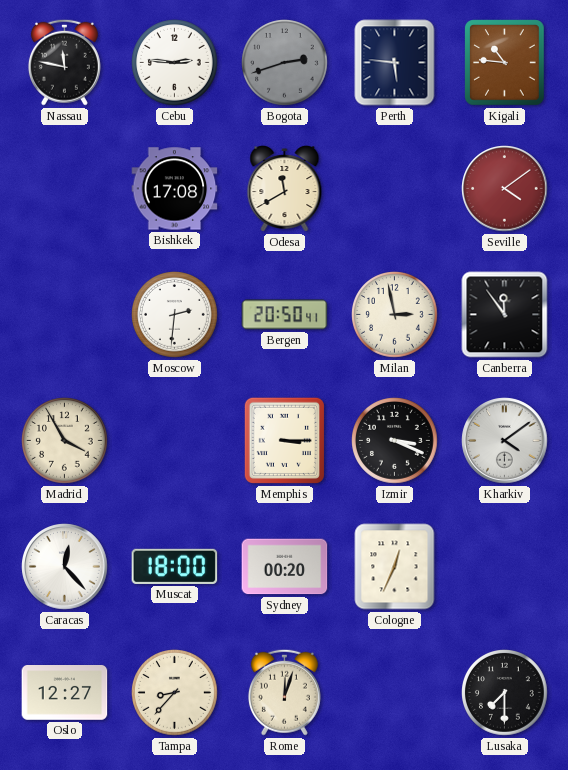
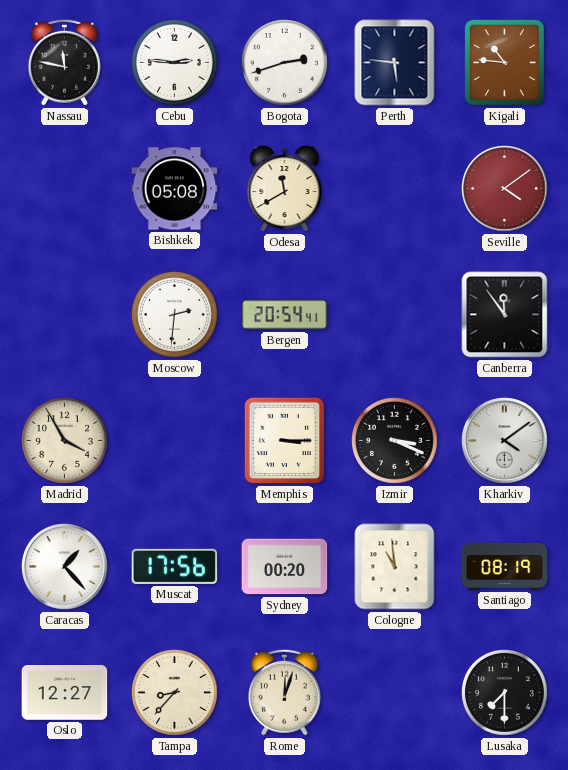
Bogota dial: grey -> white (285, 63)
Bishkek: 17:08 -> 05:08 (175, 189)
Bergen: 20:50 -> 20:54 (285, 315)
Milan: 2:58 -> none (395, 315)
Caracas: 12:23 -> 1:23 (65, 567)
Muscat: 18:00 -> 17:56 (175, 566)
Cologne: 12:34 -> 10:59 (395, 567)
Santiago: none -> 08:19 (505, 566)
